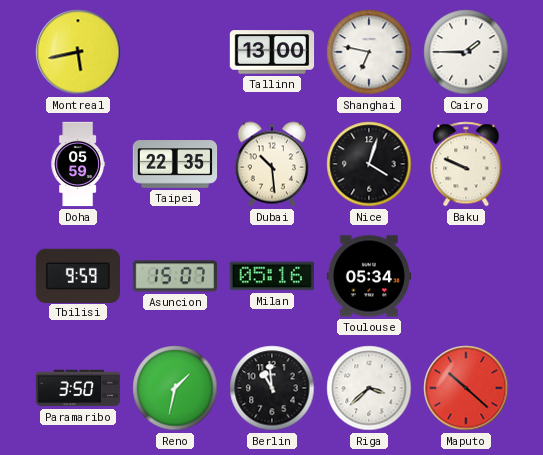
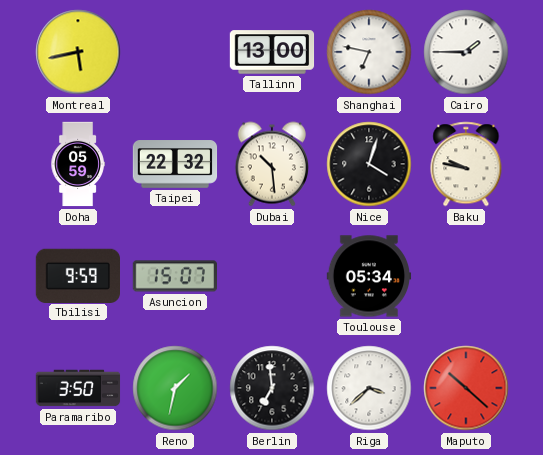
Taipei: 22:35 -> 22:32 (175, 164)
Baku: 9:49 -> 9:47 (466, 164)
Milan: 05:16 -> none (271, 276)
Berlin: 10:59 -> 6:59 (272, 388)
